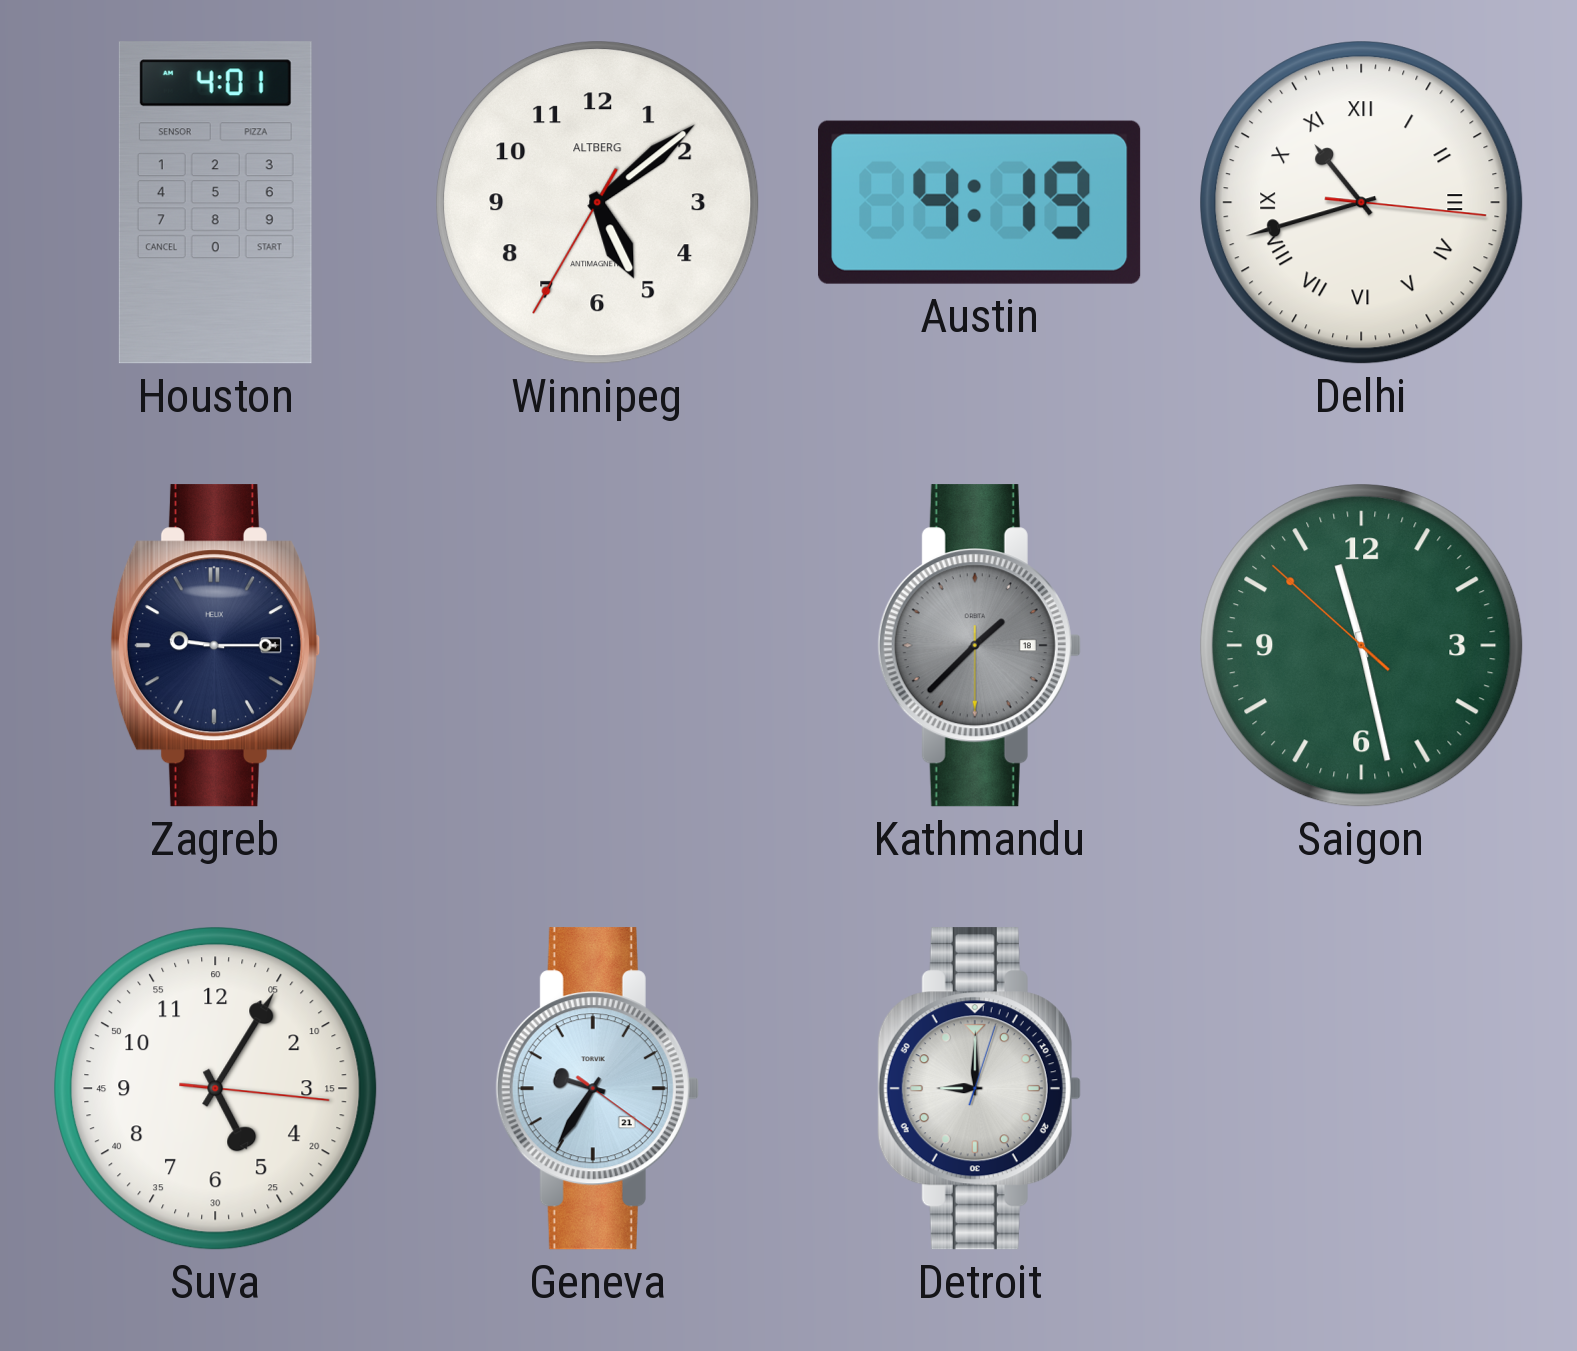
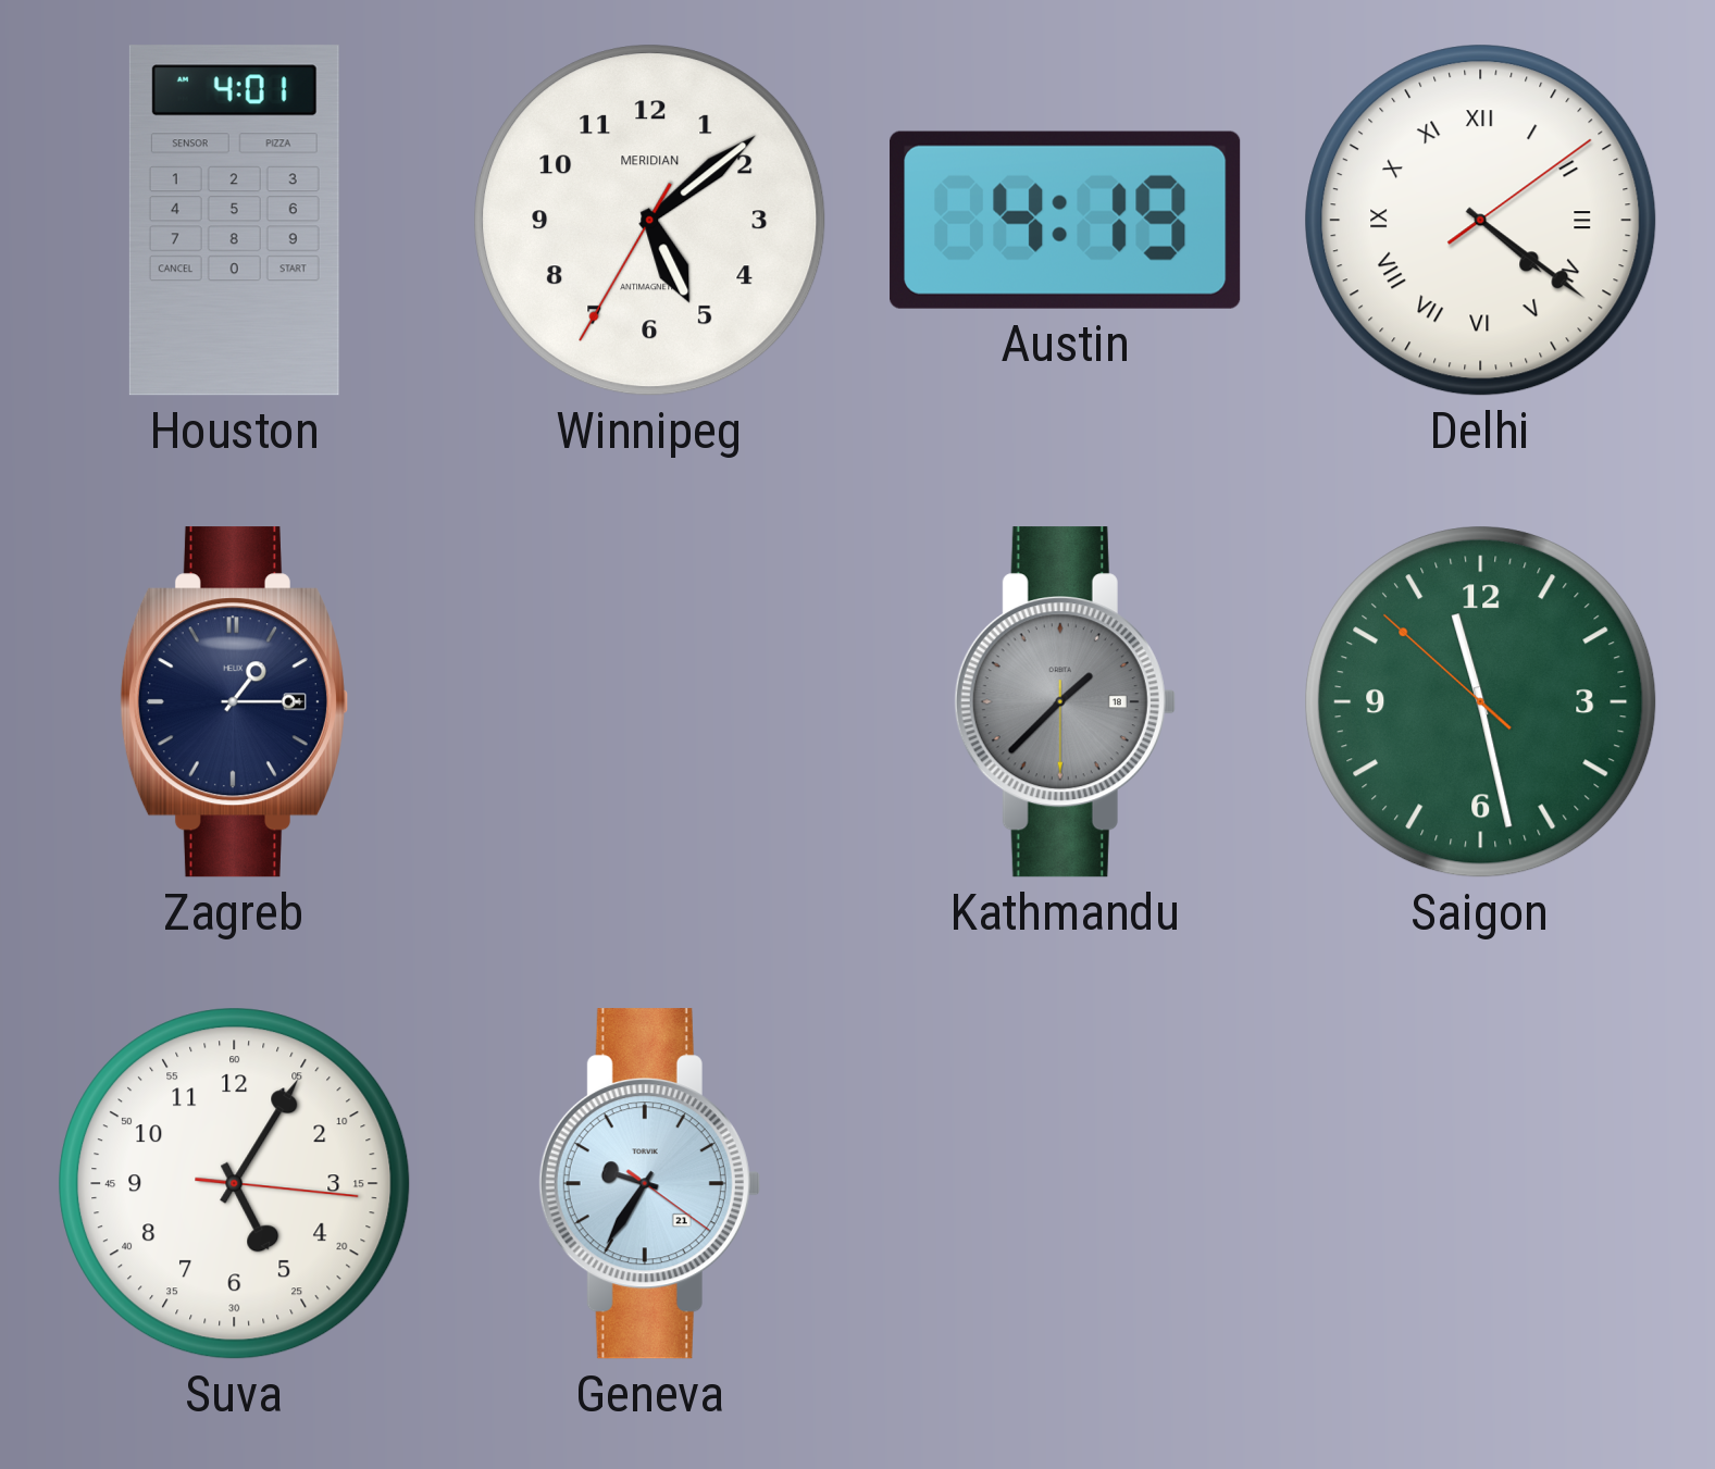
Winnipeg brand: ALTBERG -> MERIDIAN (650, 221)
Delhi: 10:42 -> 4:21 (1481, 221)
Zagreb: 9:15 -> 1:15 (234, 702)
Detroit: 9:00 -> none (979, 1089)
